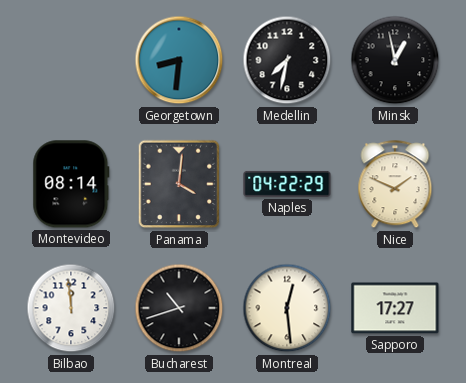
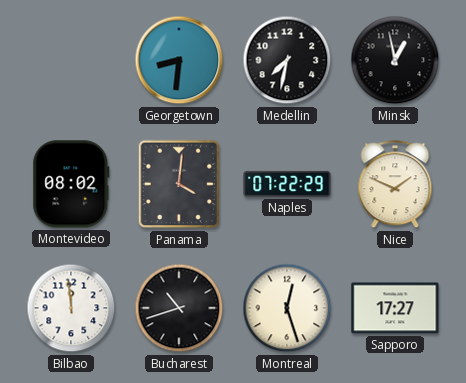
Montevideo: 08:14 -> 08:02 (71, 184)
Naples: 04:22 -> 07:22 (287, 184)
Montreal: 12:29 -> 12:27 (287, 308)
